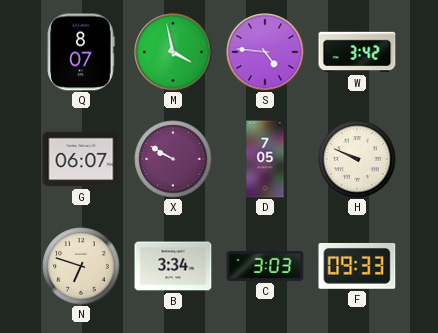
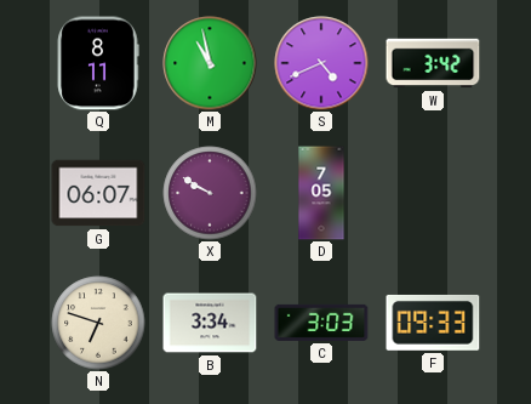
Q: 8:07 -> 8:11 (98, 63)
M: 3:58 -> 10:58 (210, 63)
S: 4:46 -> 4:41 (321, 63)
H: 9:49 -> none (357, 159)
